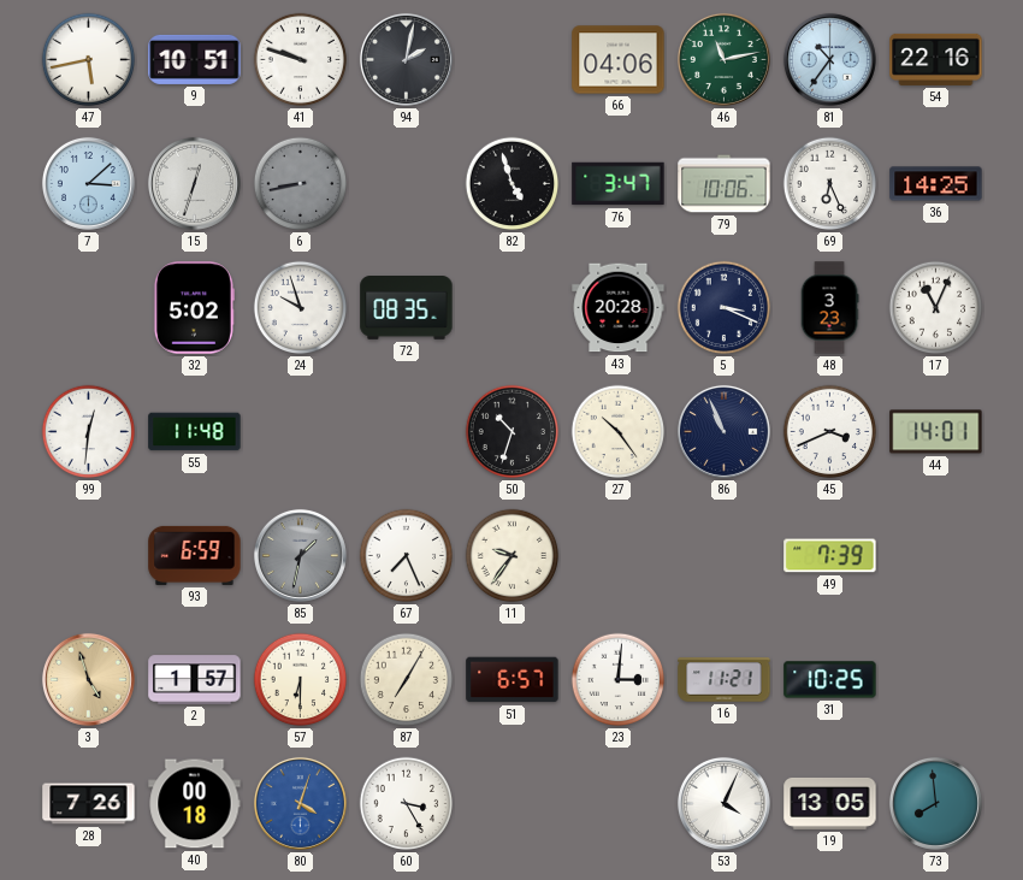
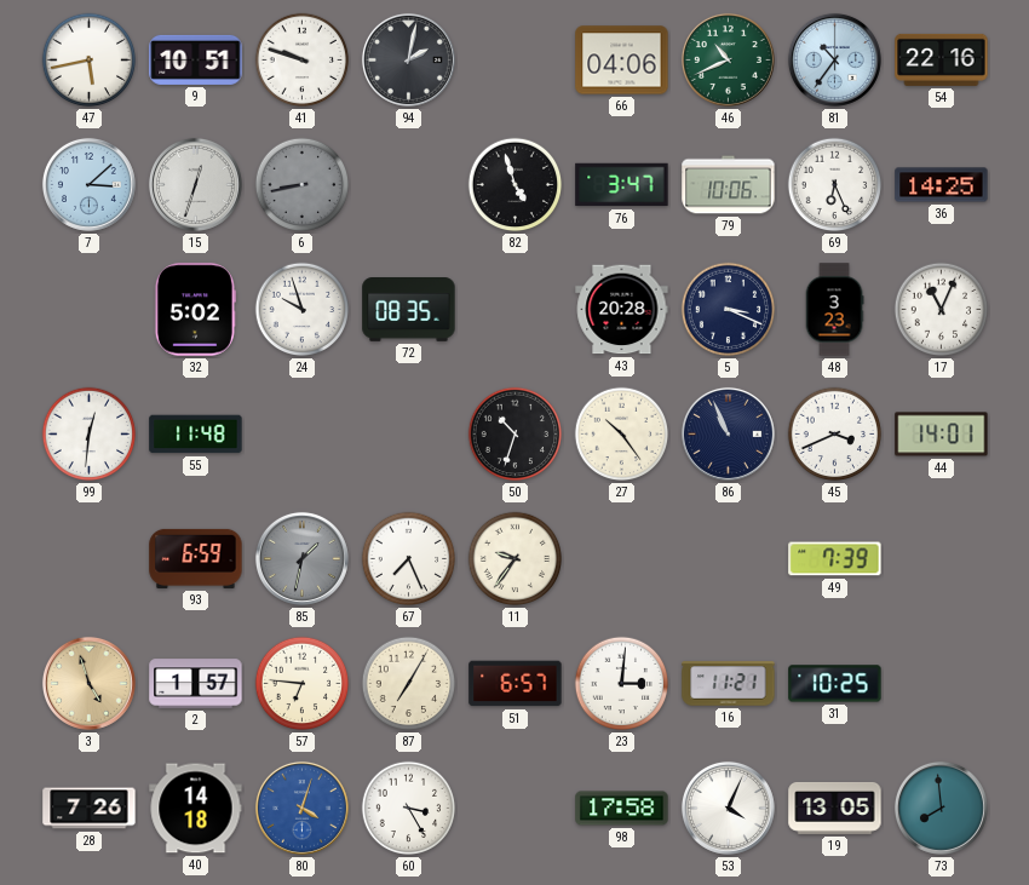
46: 11:13 -> 10:41 (728, 59)
57: 6:30 -> 6:46 (303, 684)
40: 00:18 -> 14:18 (196, 809)
98: none -> 17:58 (622, 809)
